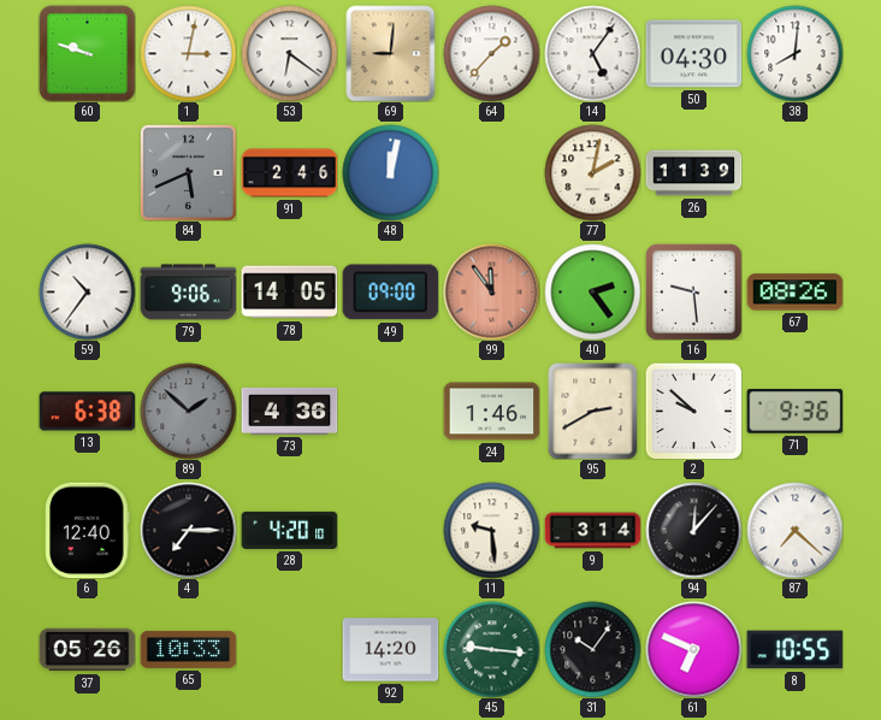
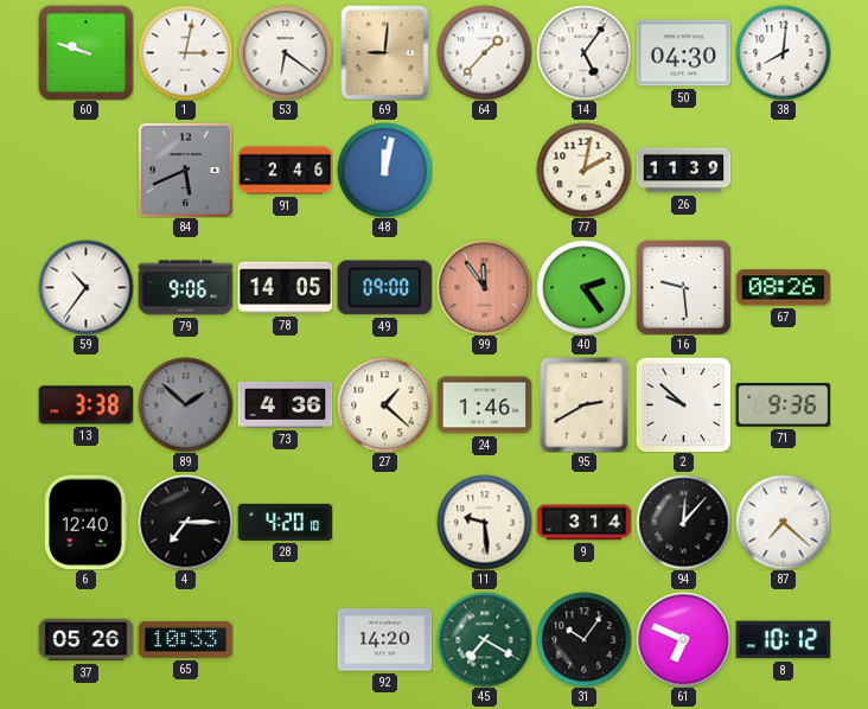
13: 6:38 -> 3:38 (85, 405)
27: none -> 1:22 (384, 404)
45: 9:16 -> 7:20 (484, 639)
8: 10:55 -> 10:12 (783, 640)
